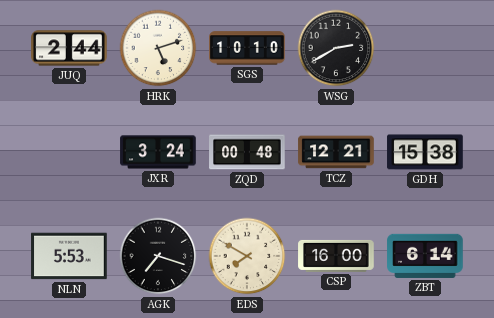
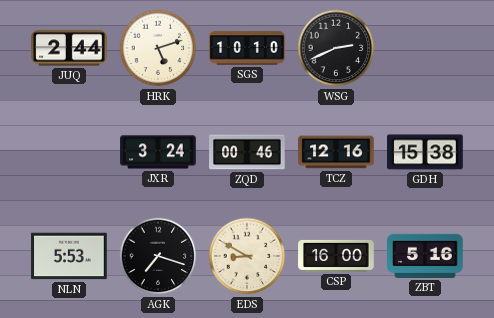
WSG: 2:40 -> 2:41 (336, 48)
ZQD: 00:48 -> 00:46 (247, 152)
TCZ: 12:21 -> 12:16 (336, 152)
EDS: 7:50 -> 8:50 (247, 256)
ZBT: 6:14 -> 5:16 (425, 256)
